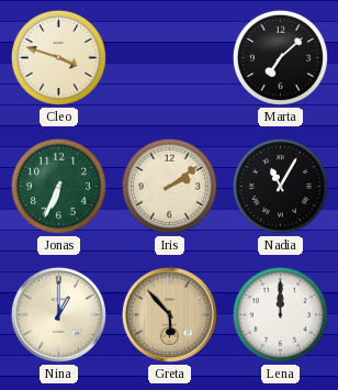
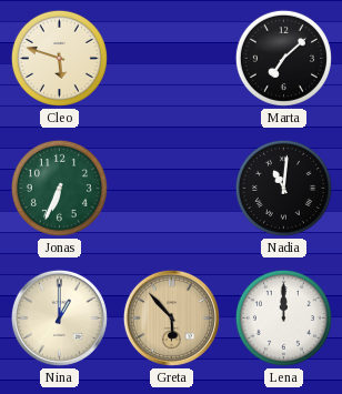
Cleo: 3:48 -> 5:48 (59, 58)
Iris: 2:09 -> none (169, 186)
Nadia: 11:05 -> 11:01 (283, 188)
